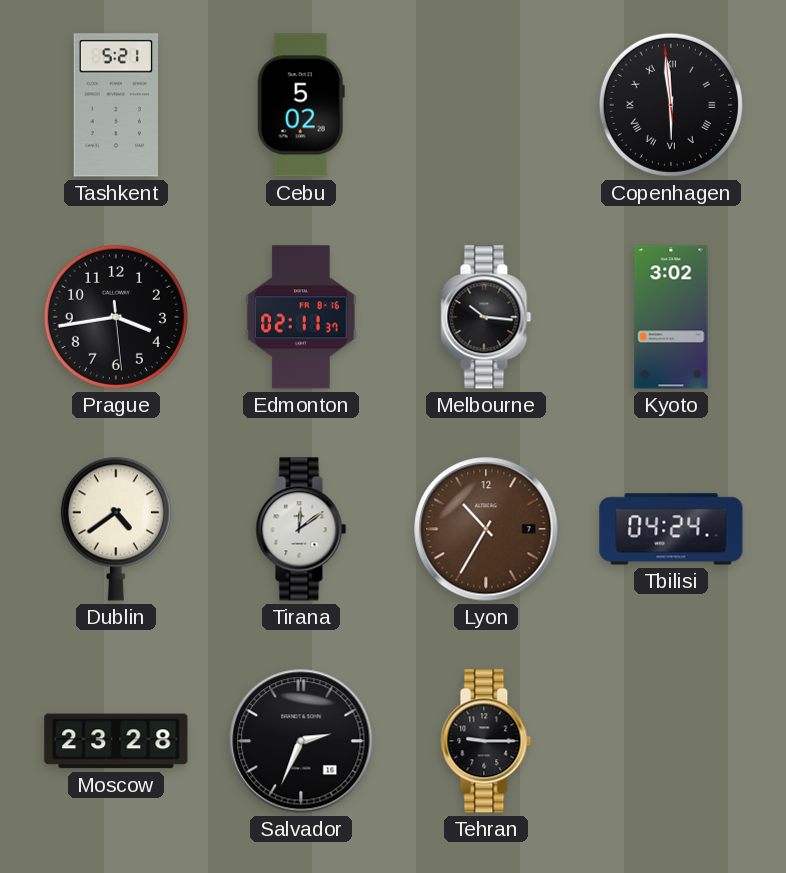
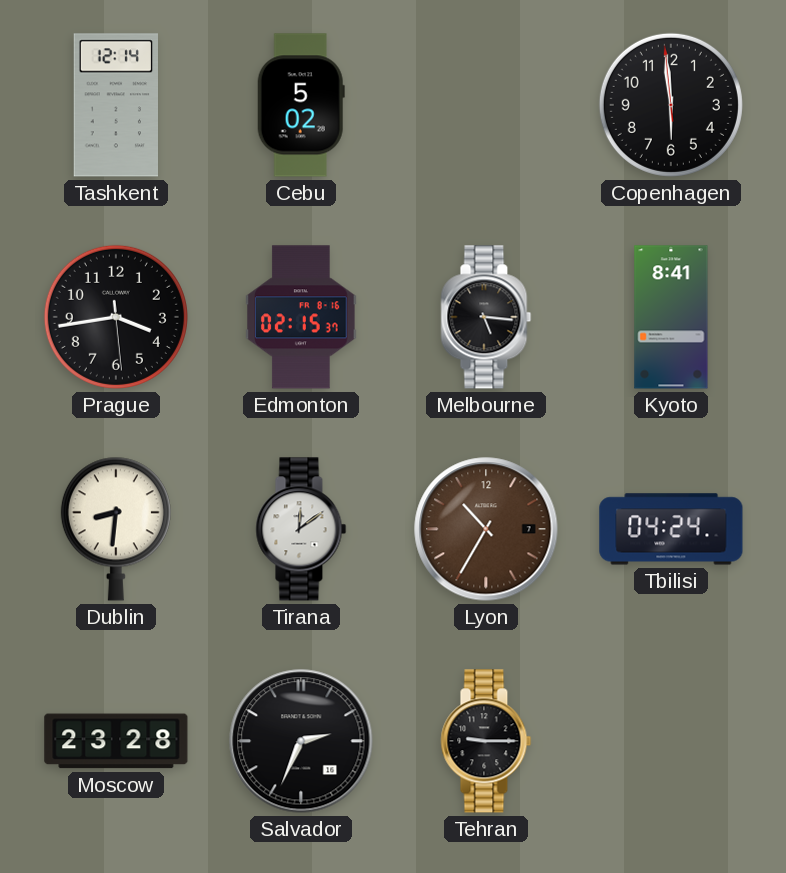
Tashkent: 5:21 -> 12:14 (115, 105)
Copenhagen numerals: Roman -> Arabic (671, 105)
Edmonton: 02:11 -> 02:15 (301, 317)
Melbourne: 10:16 -> 5:16 (486, 317)
Kyoto: 3:02 -> 8:41 (671, 317)
Dublin: 4:39 -> 8:31 (116, 529)
